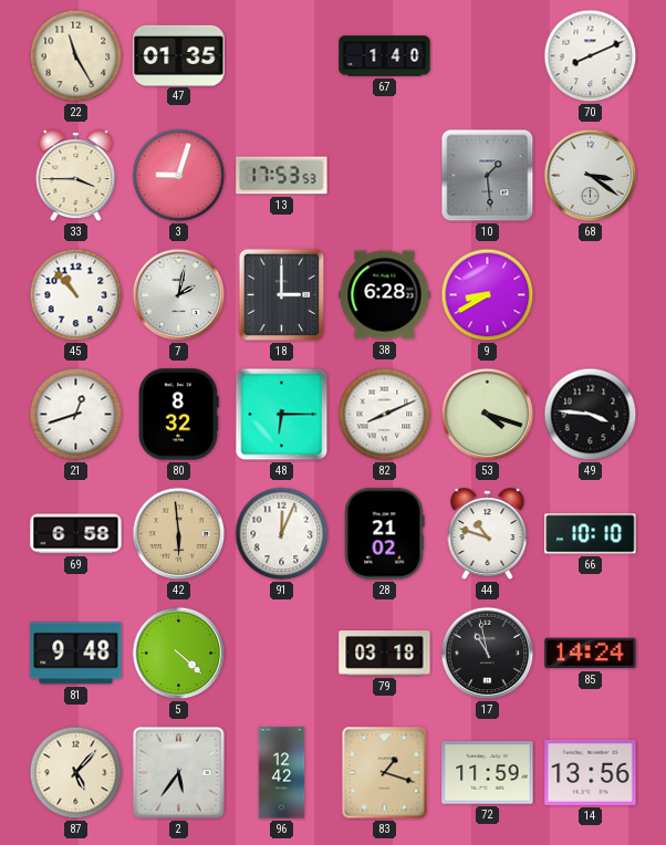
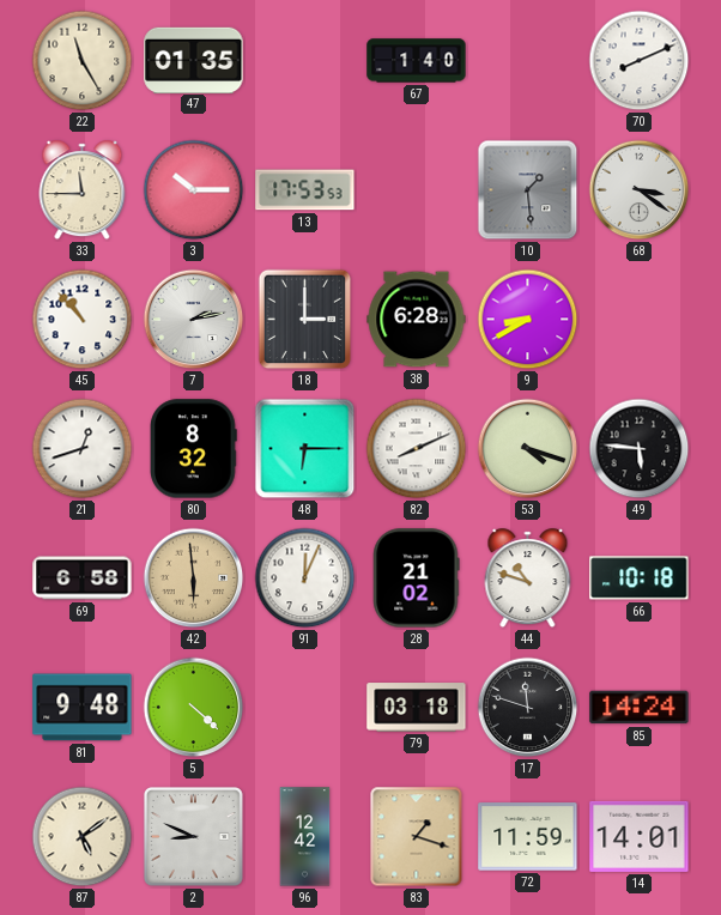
33: 3:45 -> 11:45 (83, 190)
3: 9:03 -> 10:15 (194, 190)
7: 2:02 -> 2:13 (194, 320)
49: 3:46 -> 5:46 (640, 449)
66: 10:10 -> 10:18 (640, 578)
17: 10:58 -> 11:48 (528, 708)
87: 5:07 -> 5:09 (83, 837)
2: 5:36 -> 8:49 (193, 836)
14: 13:56 -> 14:01 (640, 836)
